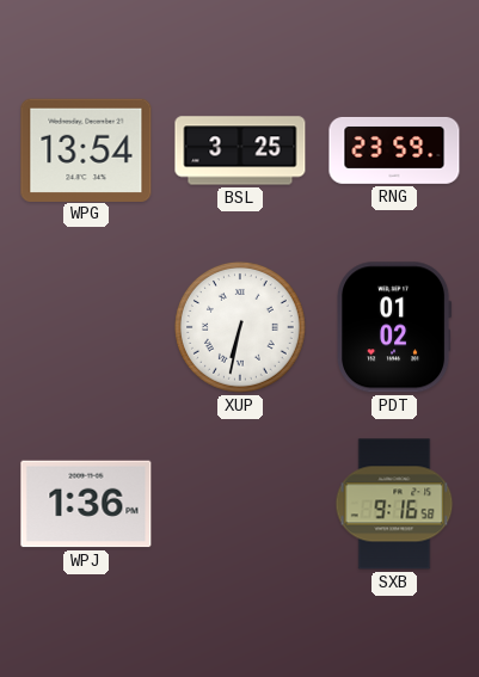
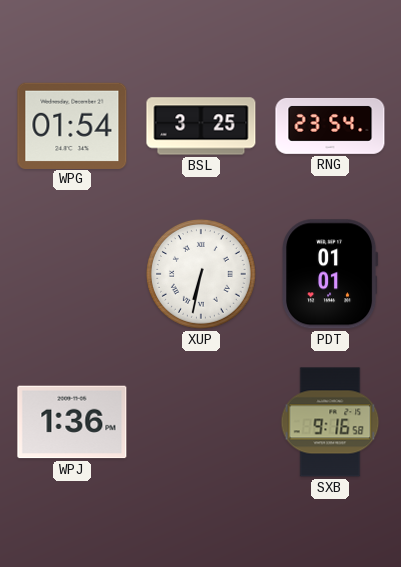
WPG: 13:54 -> 01:54 (72, 125)
RNG: 23:59 -> 23:54 (330, 126)
PDT: 01:02 -> 01:01 (331, 274)
